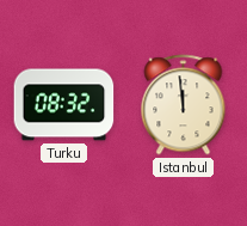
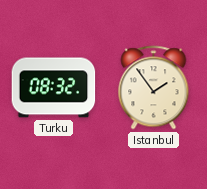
Istanbul: 11:59 -> 1:54 (154, 88)
